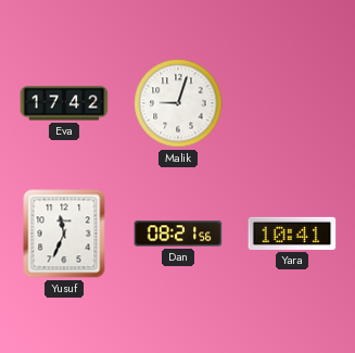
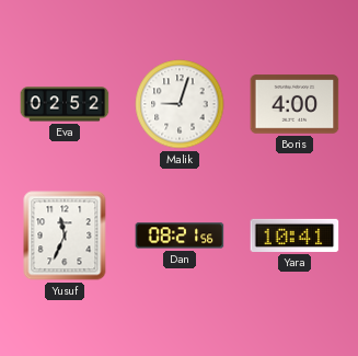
Eva: 17:42 -> 02:52 (65, 104)
Boris: none -> 4:00 (295, 104)
